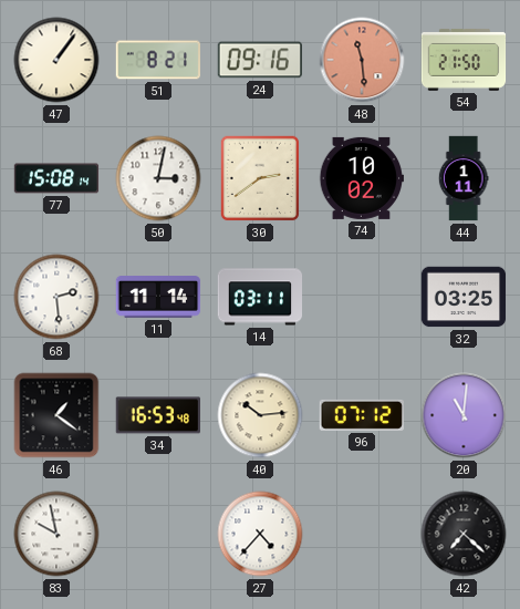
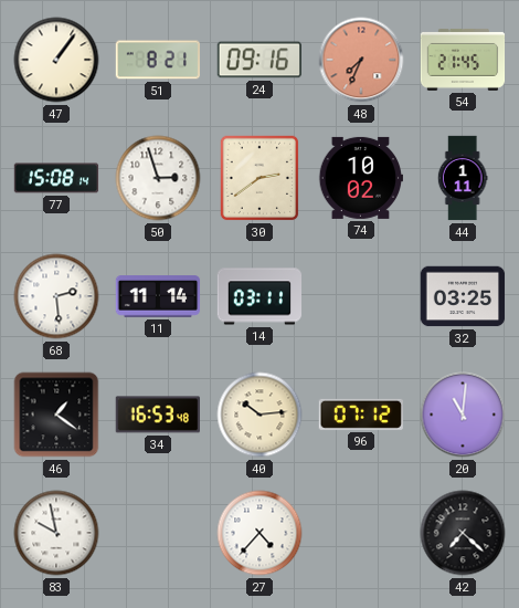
48: 11:29 -> 7:34 (361, 60)
54: 21:50 -> 21:45 (463, 60)
50: 3:02 -> 2:57 (158, 178)
